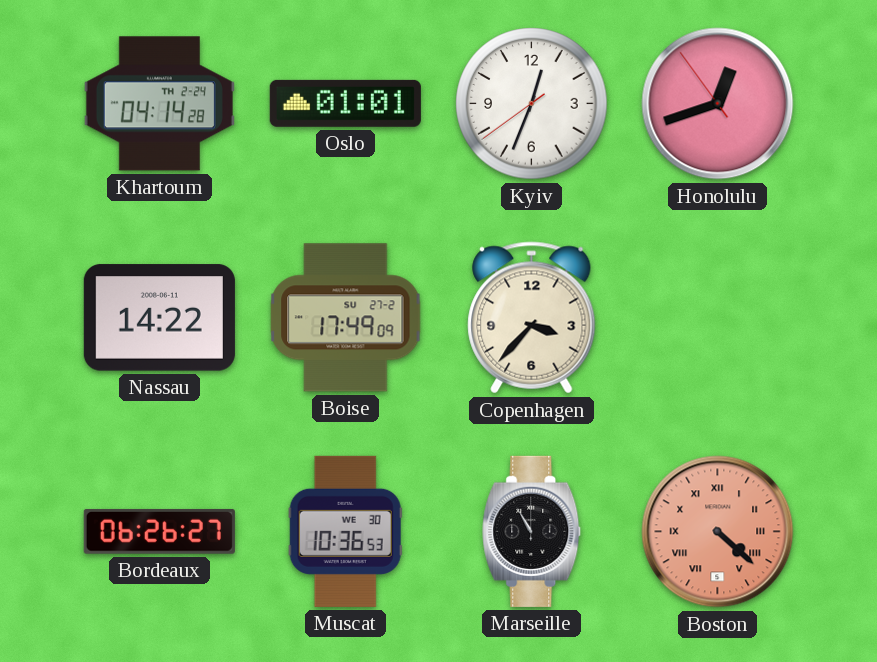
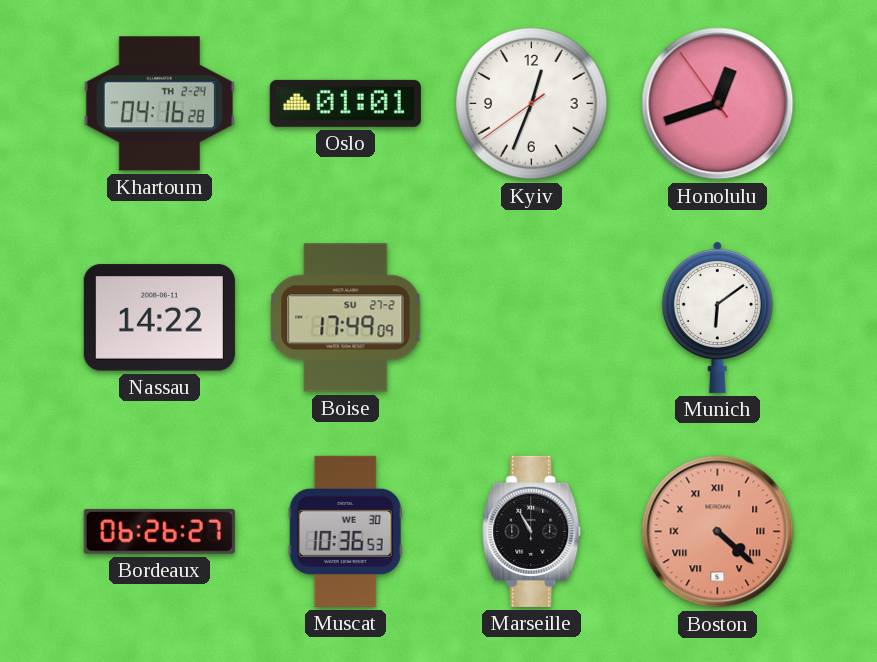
Khartoum: 04:14 -> 04:16 (159, 104)
Copenhagen: 3:37 -> none (532, 318)
Munich: none -> 6:09 (717, 318)
